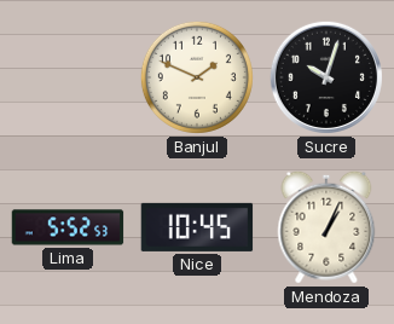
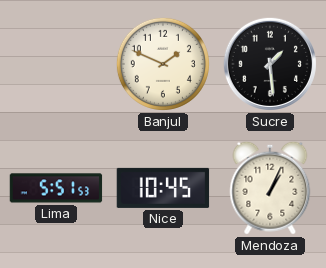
Sucre: 10:03 -> 1:29 (270, 64)
Lima: 5:52 -> 5:51 (56, 188)
